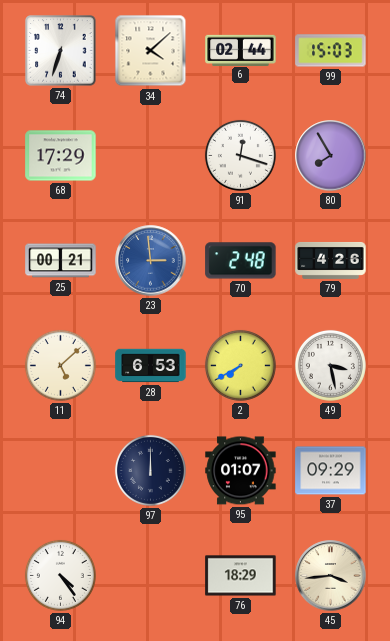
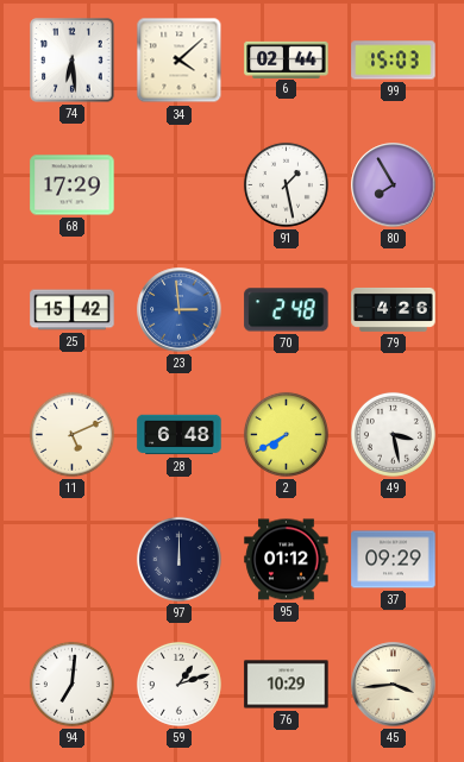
74: 6:33 -> 6:29 (73, 61)
91: 12:18 -> 1:28 (286, 184)
25: 00:21 -> 15:42 (73, 310)
11: 5:08 -> 5:11 (71, 434)
28: 6:53 -> 6:48 (180, 435)
95: 01:07 -> 01:12 (287, 560)
94: 4:24 -> 7:01 (71, 684)
59: none -> 1:12 (178, 684)
76: 18:29 -> 10:29 (287, 685)
